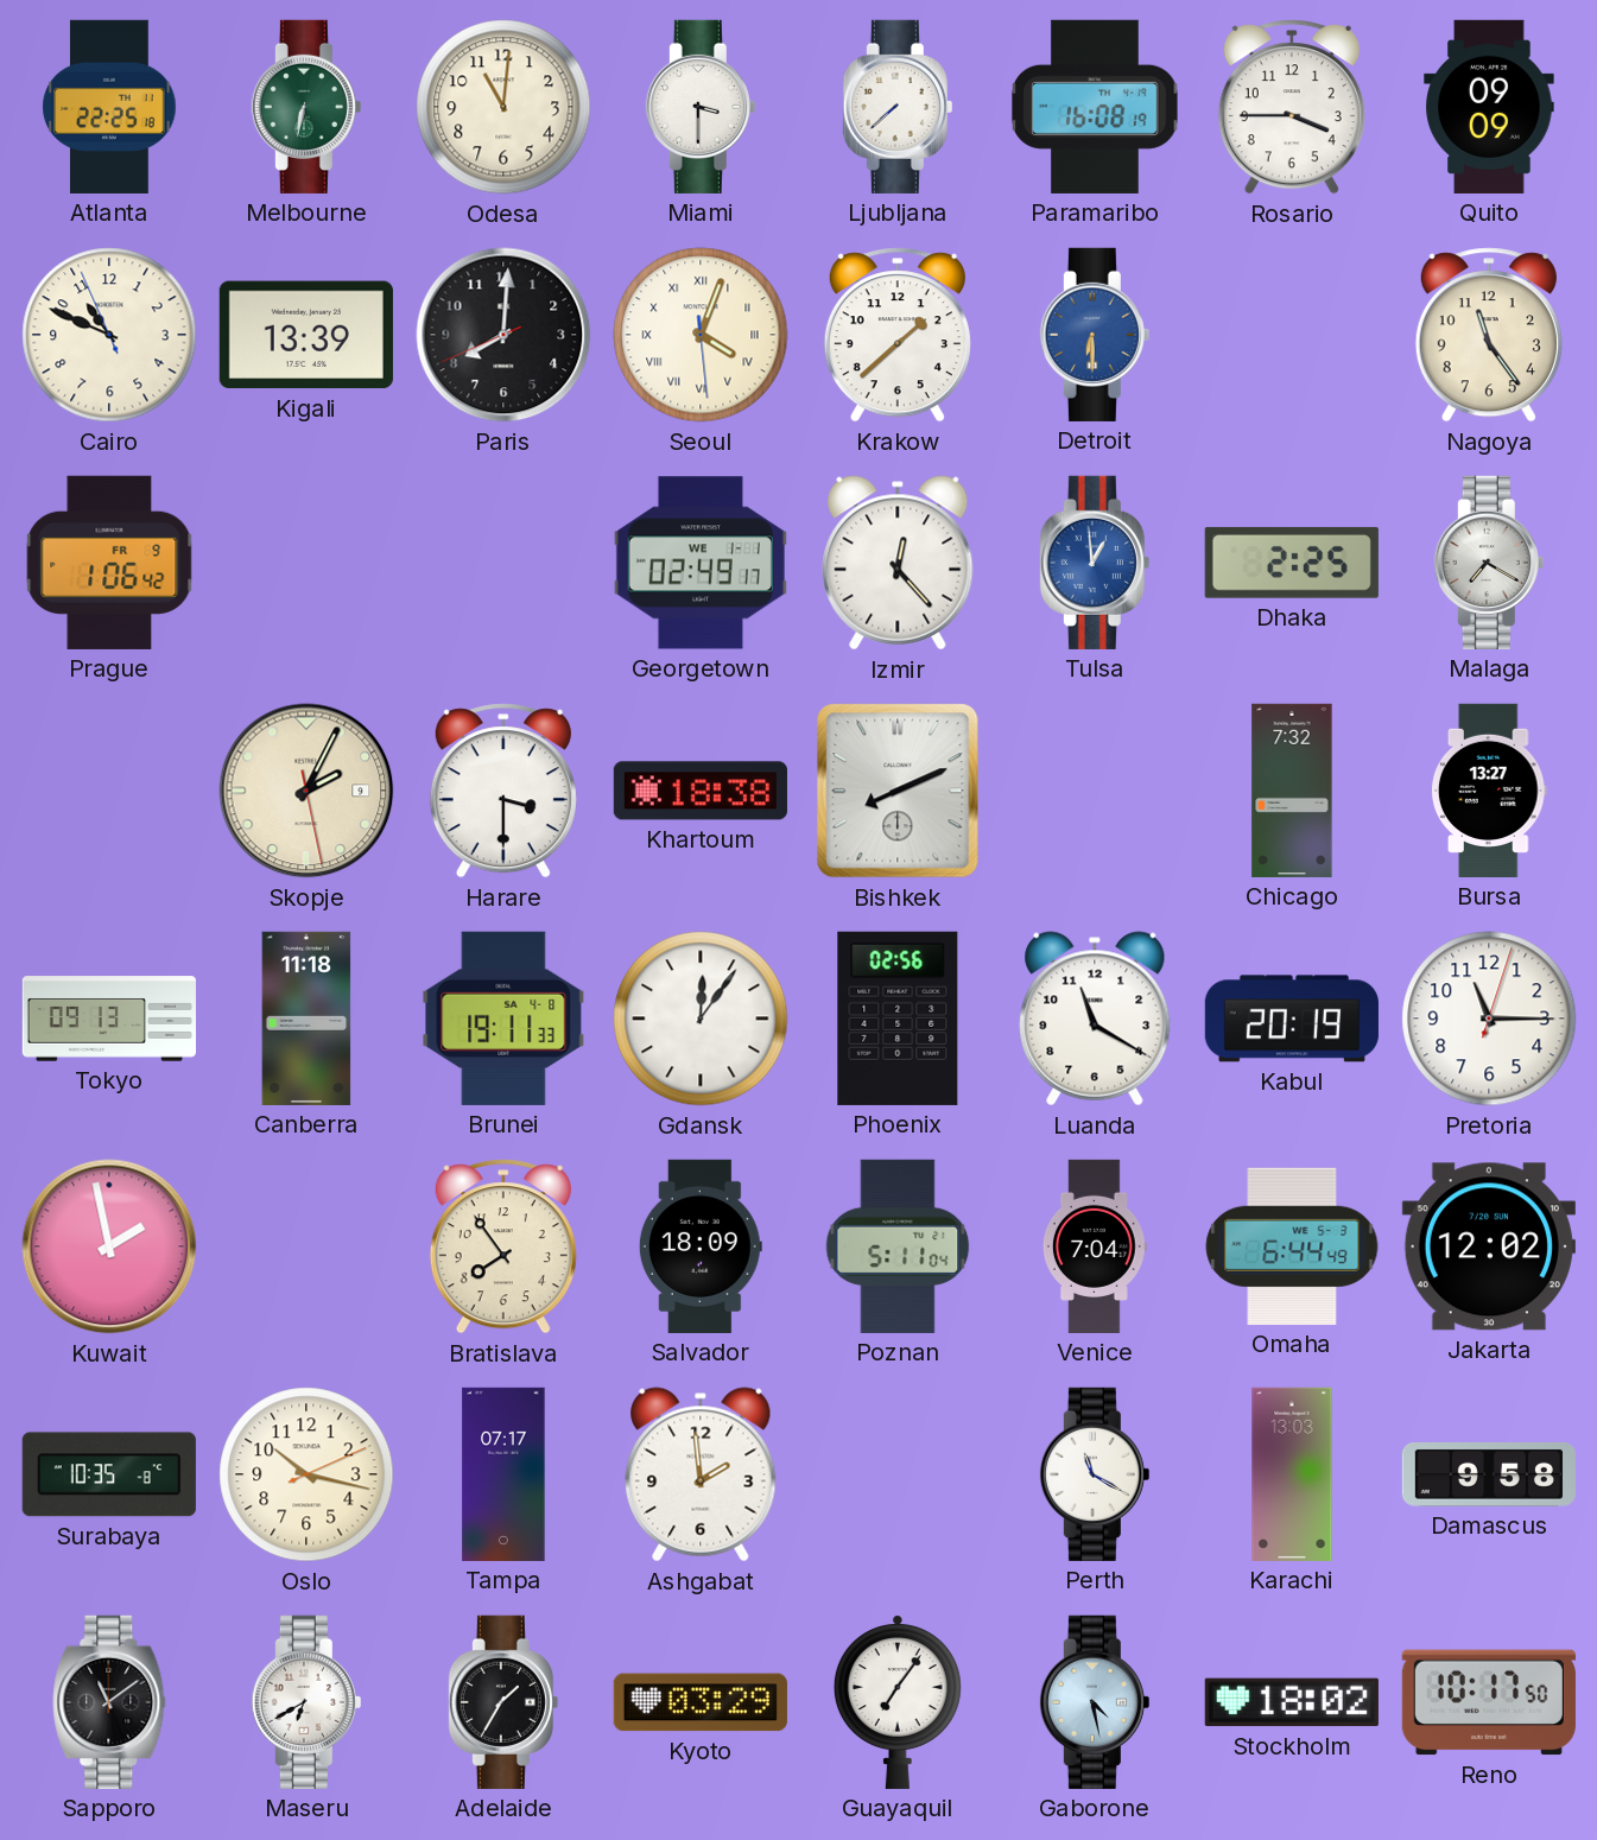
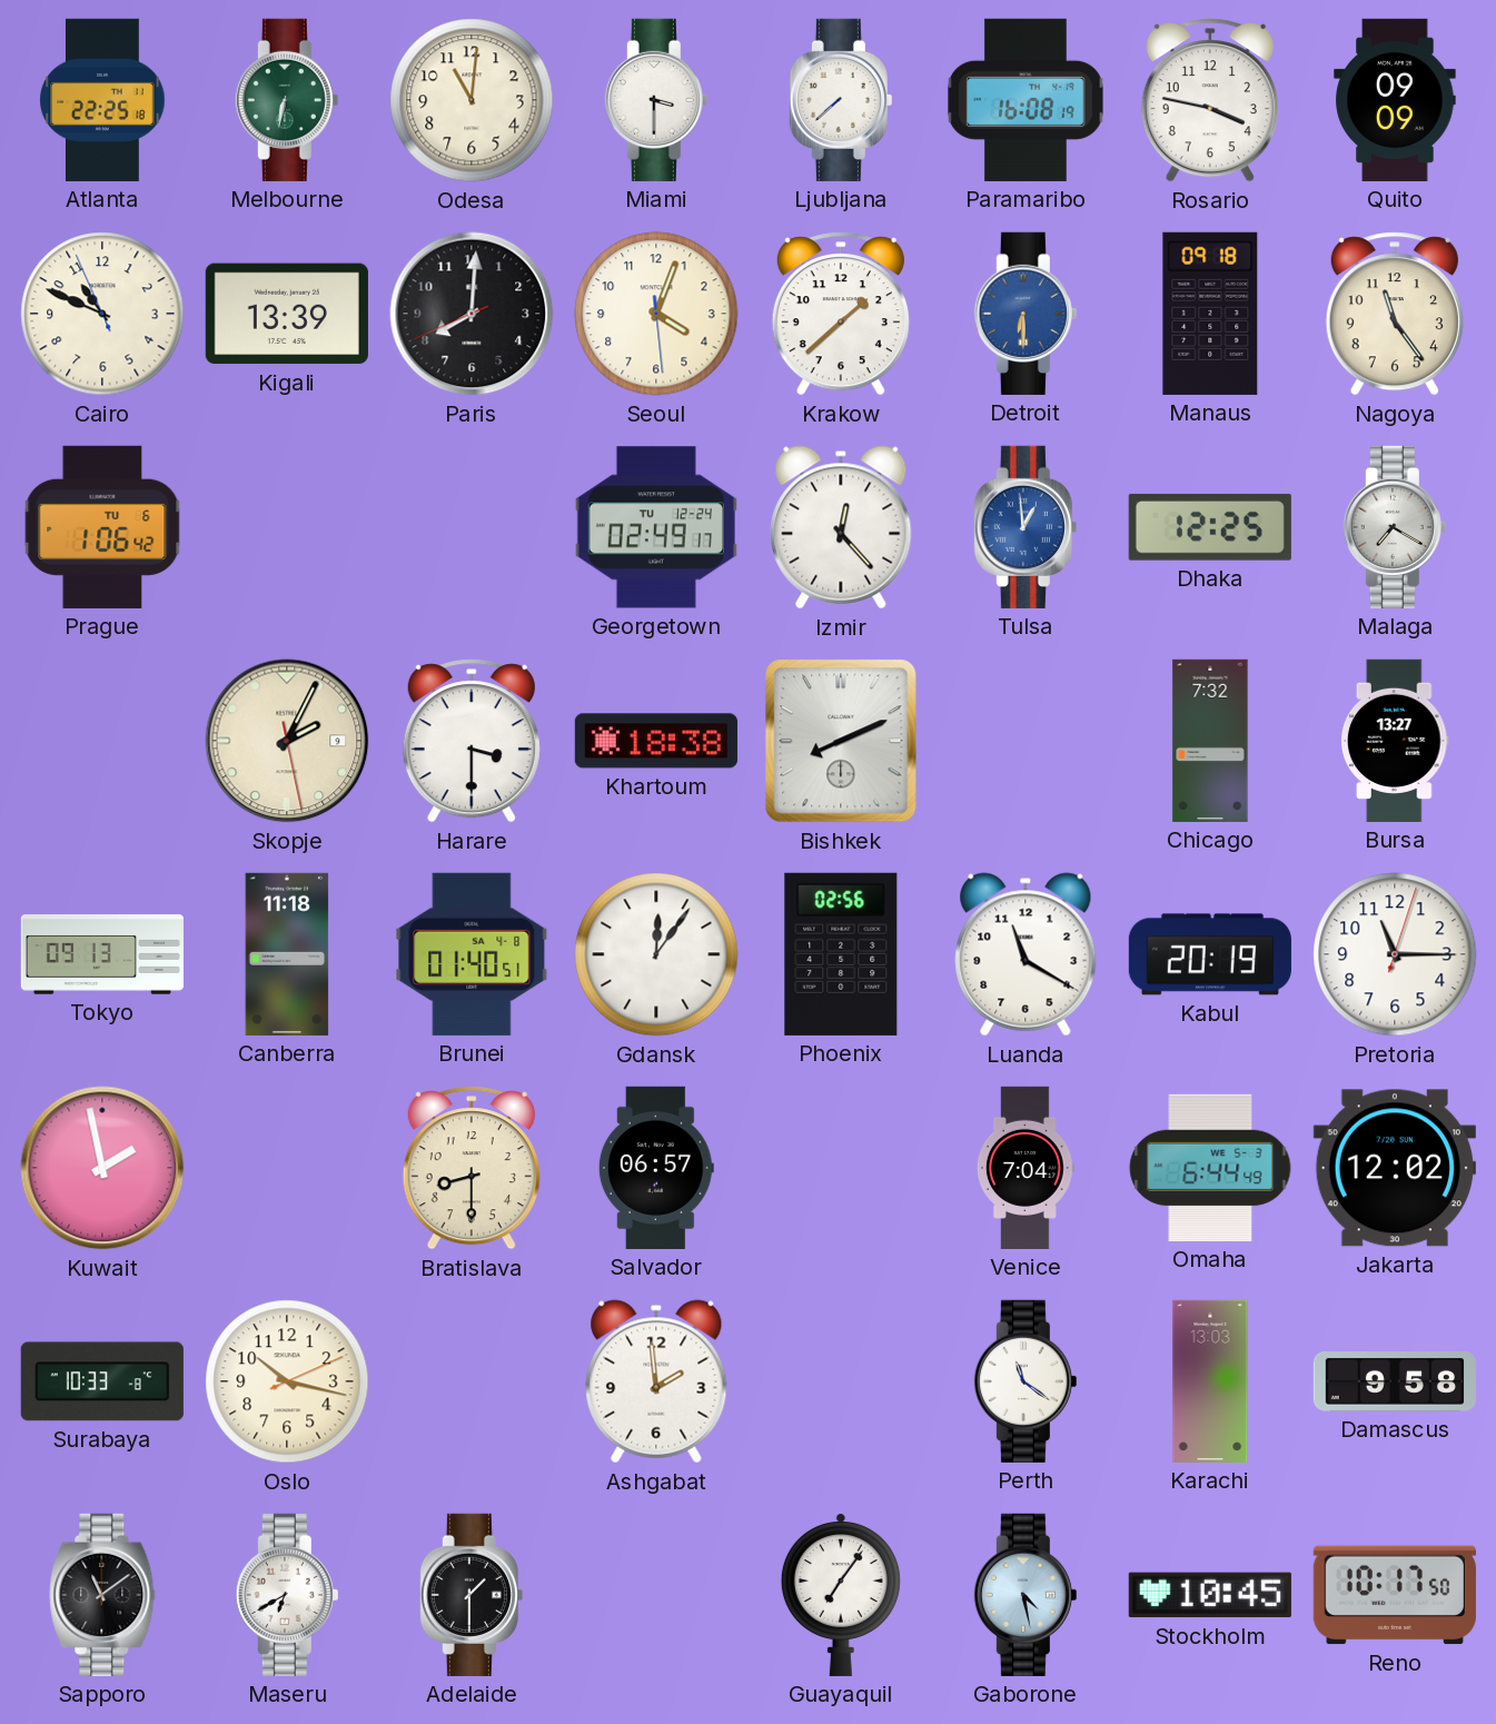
Rosario: 3:45 -> 3:47 (1210, 100)
Seoul numerals: Roman -> Arabic (656, 314)
Manaus: none -> 09:18 (1210, 314)
Prague date: FR 9 -> TU 6 (102, 527)
Georgetown date: WE 1-1 -> TU 12-24 (656, 527)
Dhaka: 2:25 -> 12:25 (1210, 527)
Brunei: 19:11 -> 01:40 (472, 954)
Bratislava: 7:54 -> 8:30 (472, 1168)
Salvador: 18:09 -> 06:57 (656, 1168)
Poznan: 5:11 -> none (898, 1246)
Surabaya: 10:35 -> 10:33 (102, 1381)
Tampa: 07:17 -> none (503, 1474)
Perth: 11:20 -> 11:21 (1026, 1381)
Adelaide: 1:35 -> 1:30 (472, 1595)
Kyoto: 03:29 -> none (701, 1702)
Stockholm: 18:02 -> 10:45 (1210, 1595)
